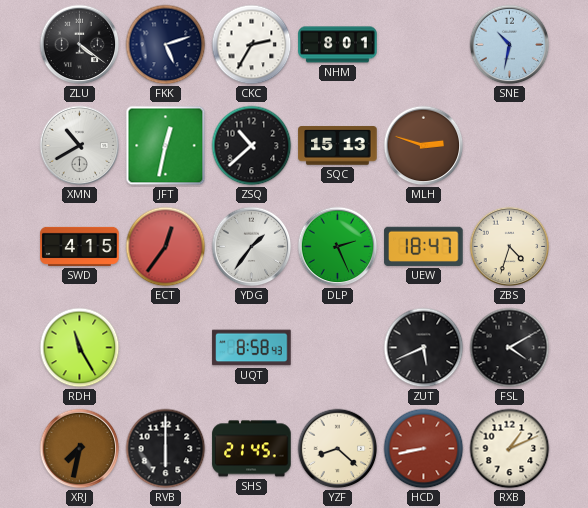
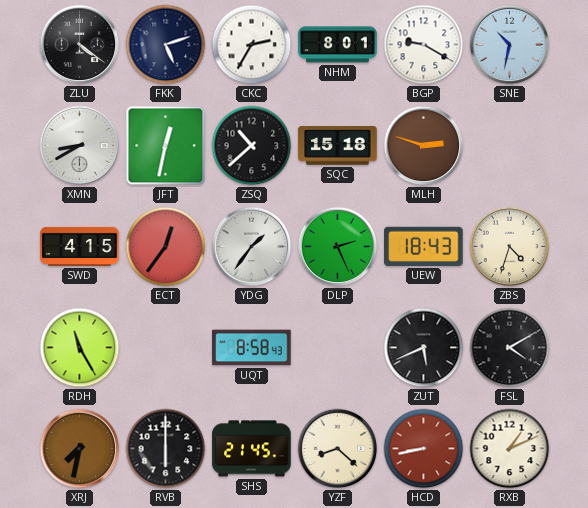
BGP: none -> 9:20 (424, 45)
XMN: 10:40 -> 8:40 (80, 146)
SQC: 15:13 -> 15:18 (338, 146)
UEW: 18:47 -> 18:43 (424, 246)
